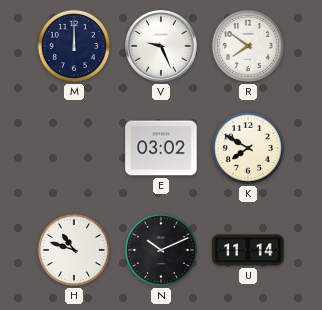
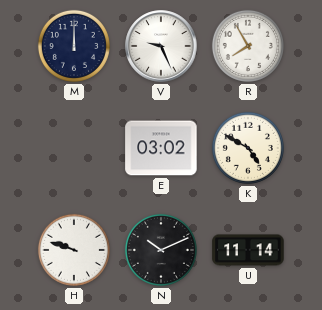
R: 7:51 -> 7:55 (248, 46)
K: 7:50 -> 4:50 (248, 148)
H: 10:48 -> 9:48 (74, 250)
